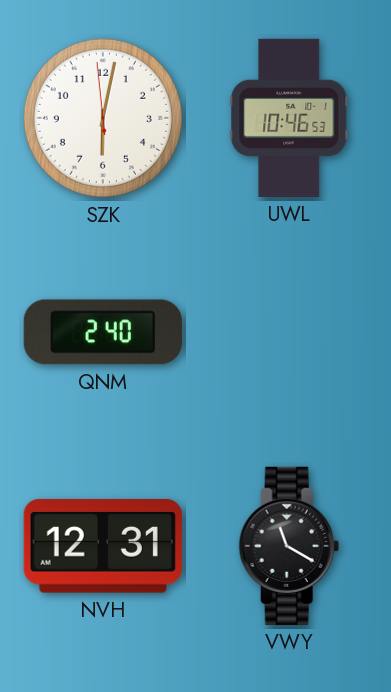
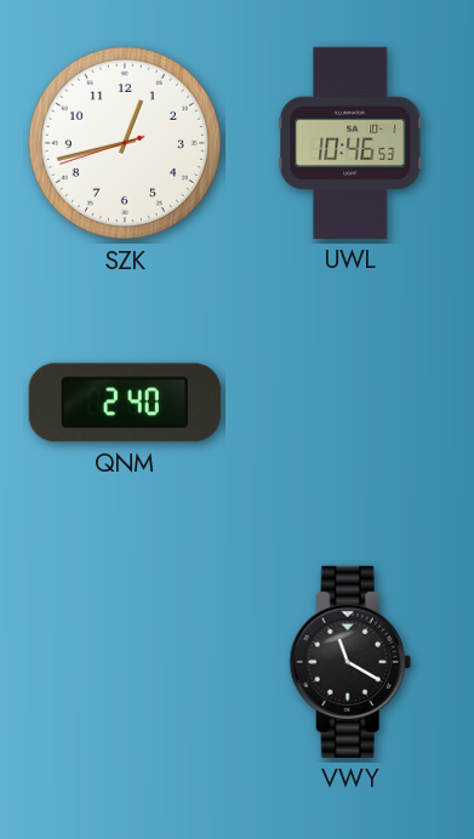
SZK: 6:01 -> 12:42 (125, 143)
NVH: 12:31 -> none (103, 547)
